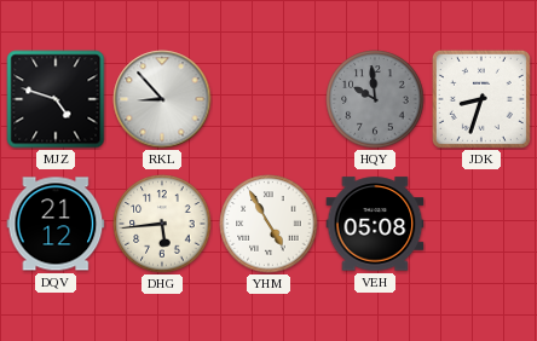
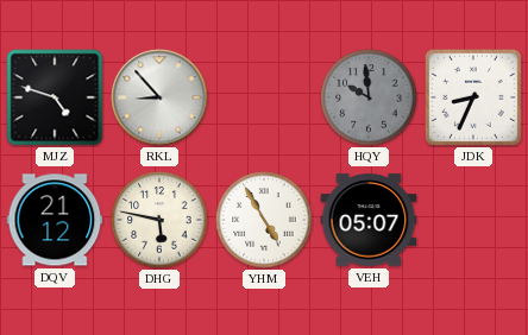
JDK: 8:33 -> 8:34 (473, 97)
DHG: 5:44 -> 5:47 (159, 220)
VEH: 05:08 -> 05:07 (369, 220)
